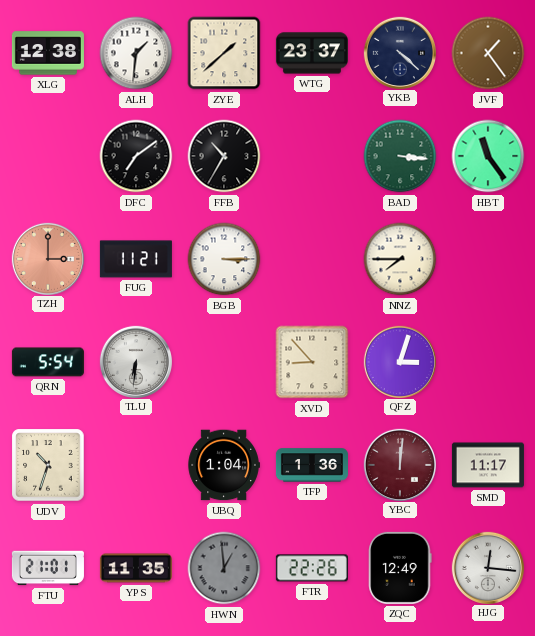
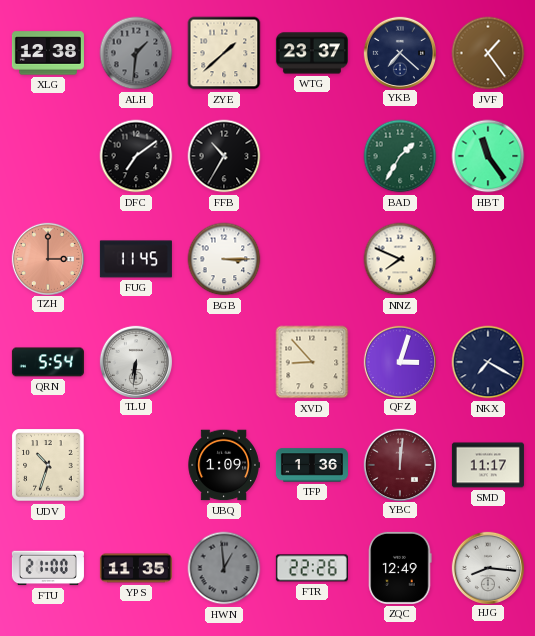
ALH dial: white -> grey (136, 53)
YKB: 4:22 -> 7:22 (399, 52)
BAD: 3:16 -> 1:35 (400, 156)
FUG: 11:21 -> 11:45 (136, 259)
NNZ: 7:45 -> 7:49 (400, 259)
NKX: none -> 7:20 (488, 362)
UBQ: 1:04 -> 1:09 (224, 465)
FTU: 21:01 -> 21:00 (48, 568)
HJG: 12:16 -> 8:16 (487, 567)
